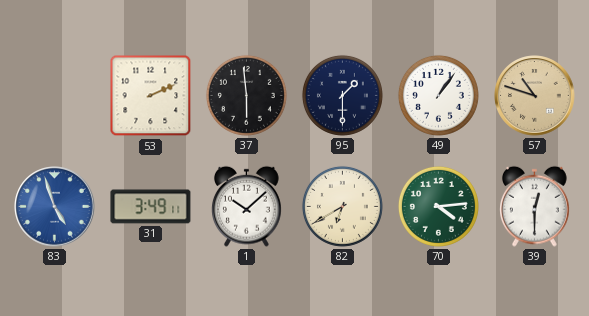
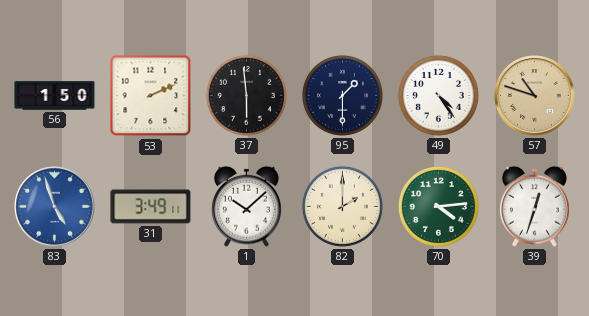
56: none -> 1:50 (55, 96)
49: 1:06 -> 4:24 (438, 95)
82: 6:40 -> 2:00 (342, 206)
39: 12:30 -> 12:33 (535, 206)
